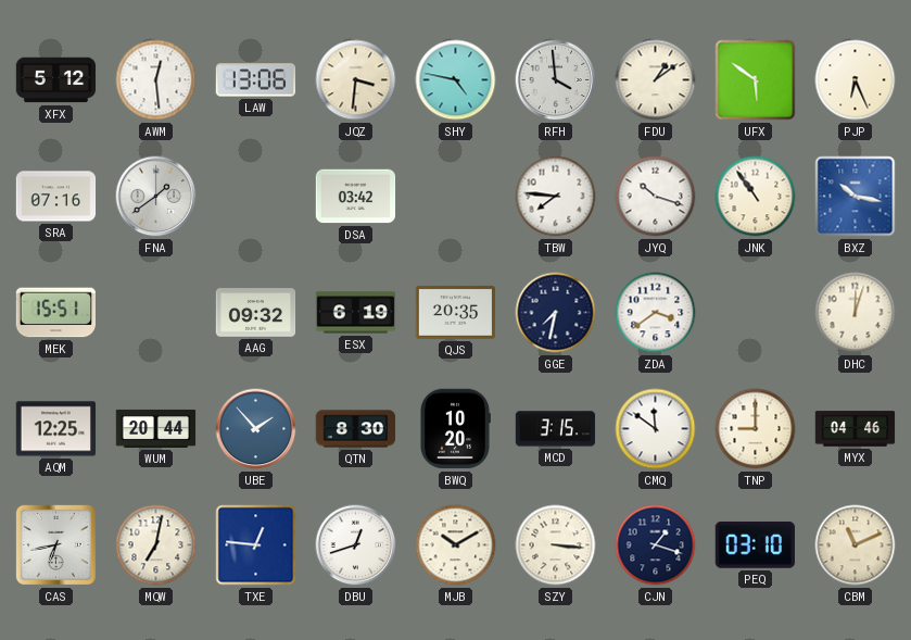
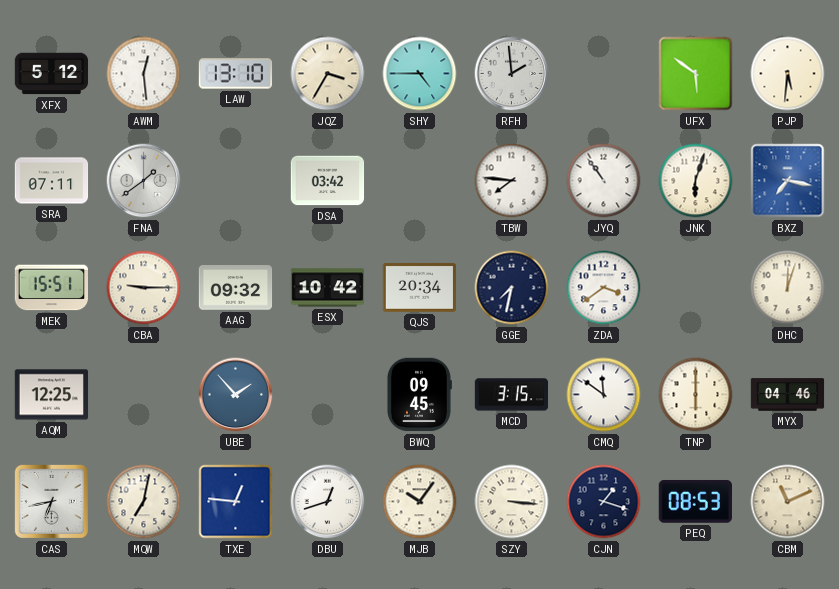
LAW: 13:06 -> 13:10 (236, 74)
JQZ: 3:31 -> 3:35 (328, 74)
SHY: 4:47 -> 4:45 (420, 74)
RFH: 3:59 -> 1:59 (512, 74)
FDU: 1:09 -> none (656, 80)
PJP: 6:26 -> 5:31 (788, 74)
SRA: 07:16 -> 07:11 (52, 181)
JYQ: 10:18 -> 10:54 (604, 181)
JNK: 10:54 -> 6:03 (696, 181)
BXZ: 10:17 -> 7:17 (788, 181)
CBA: none -> 9:15 (144, 288)
ESX: 6:19 -> 10:42 (328, 288)
QJS: 20:35 -> 20:34 (420, 287)
WUM: 20:44 -> none (156, 428)
QTN: 8:30 -> none (356, 429)
BWQ: 10:20 -> 09:45 (419, 395)
TNP: 9:00 -> 6:00 (696, 395)
MJB: 10:10 -> 10:06 (420, 502)
PEQ: 03:10 -> 08:53 (695, 501)
